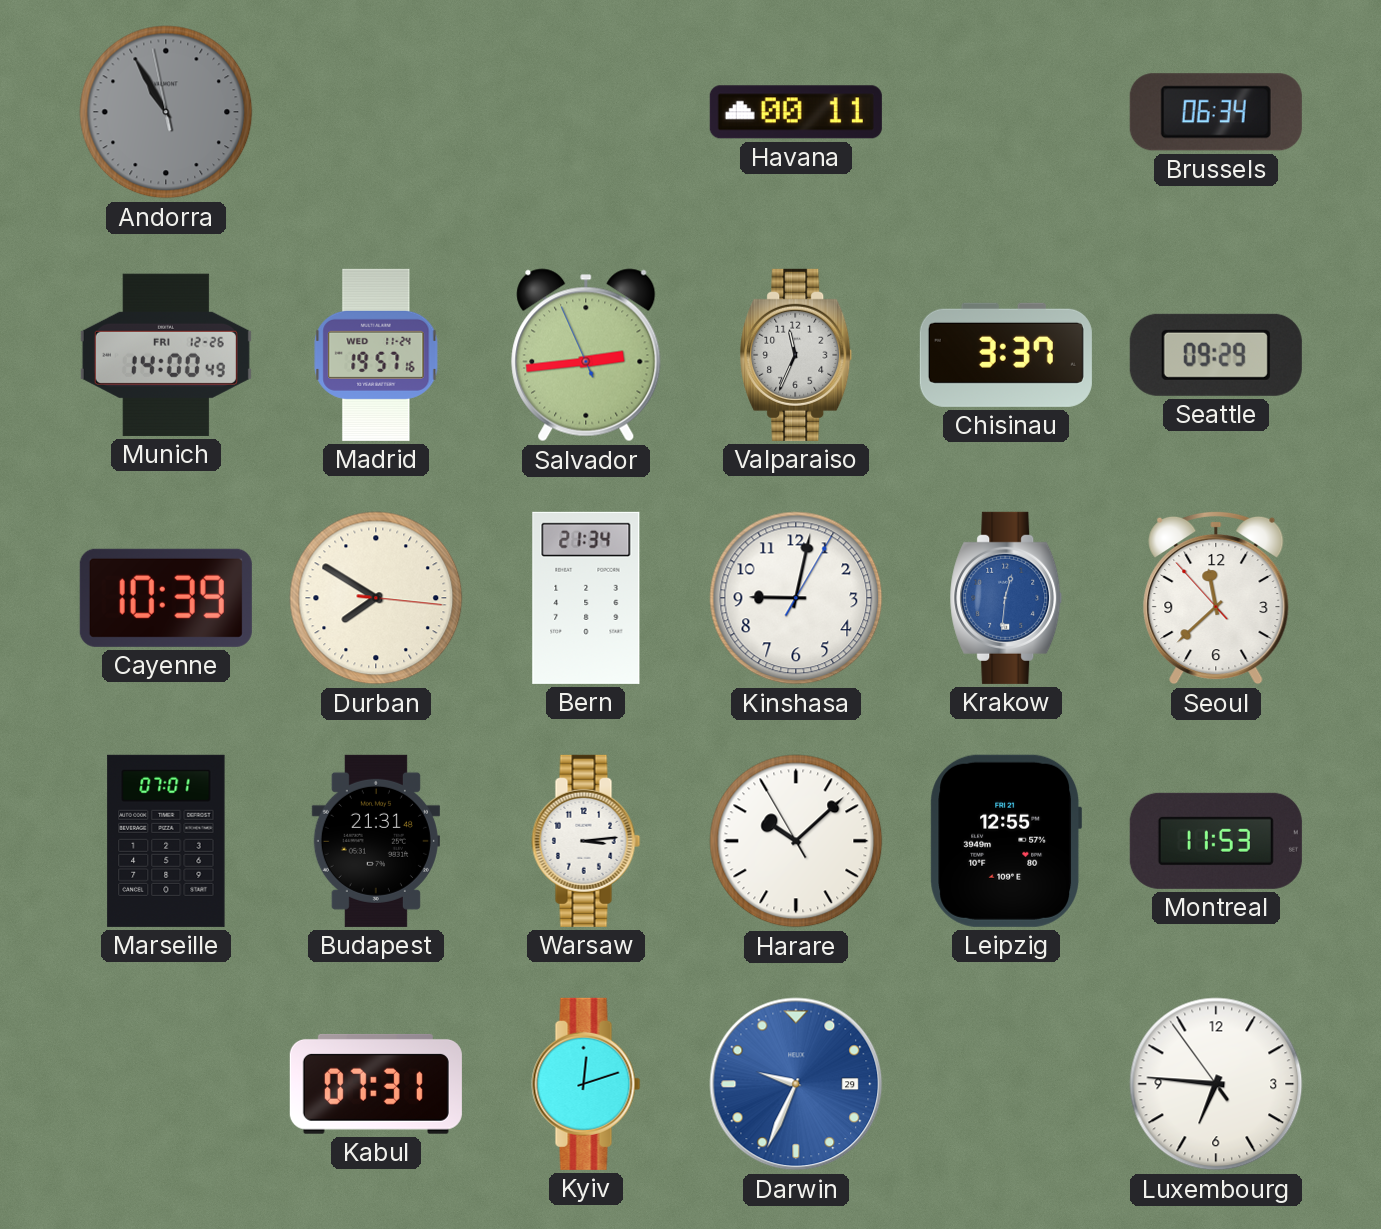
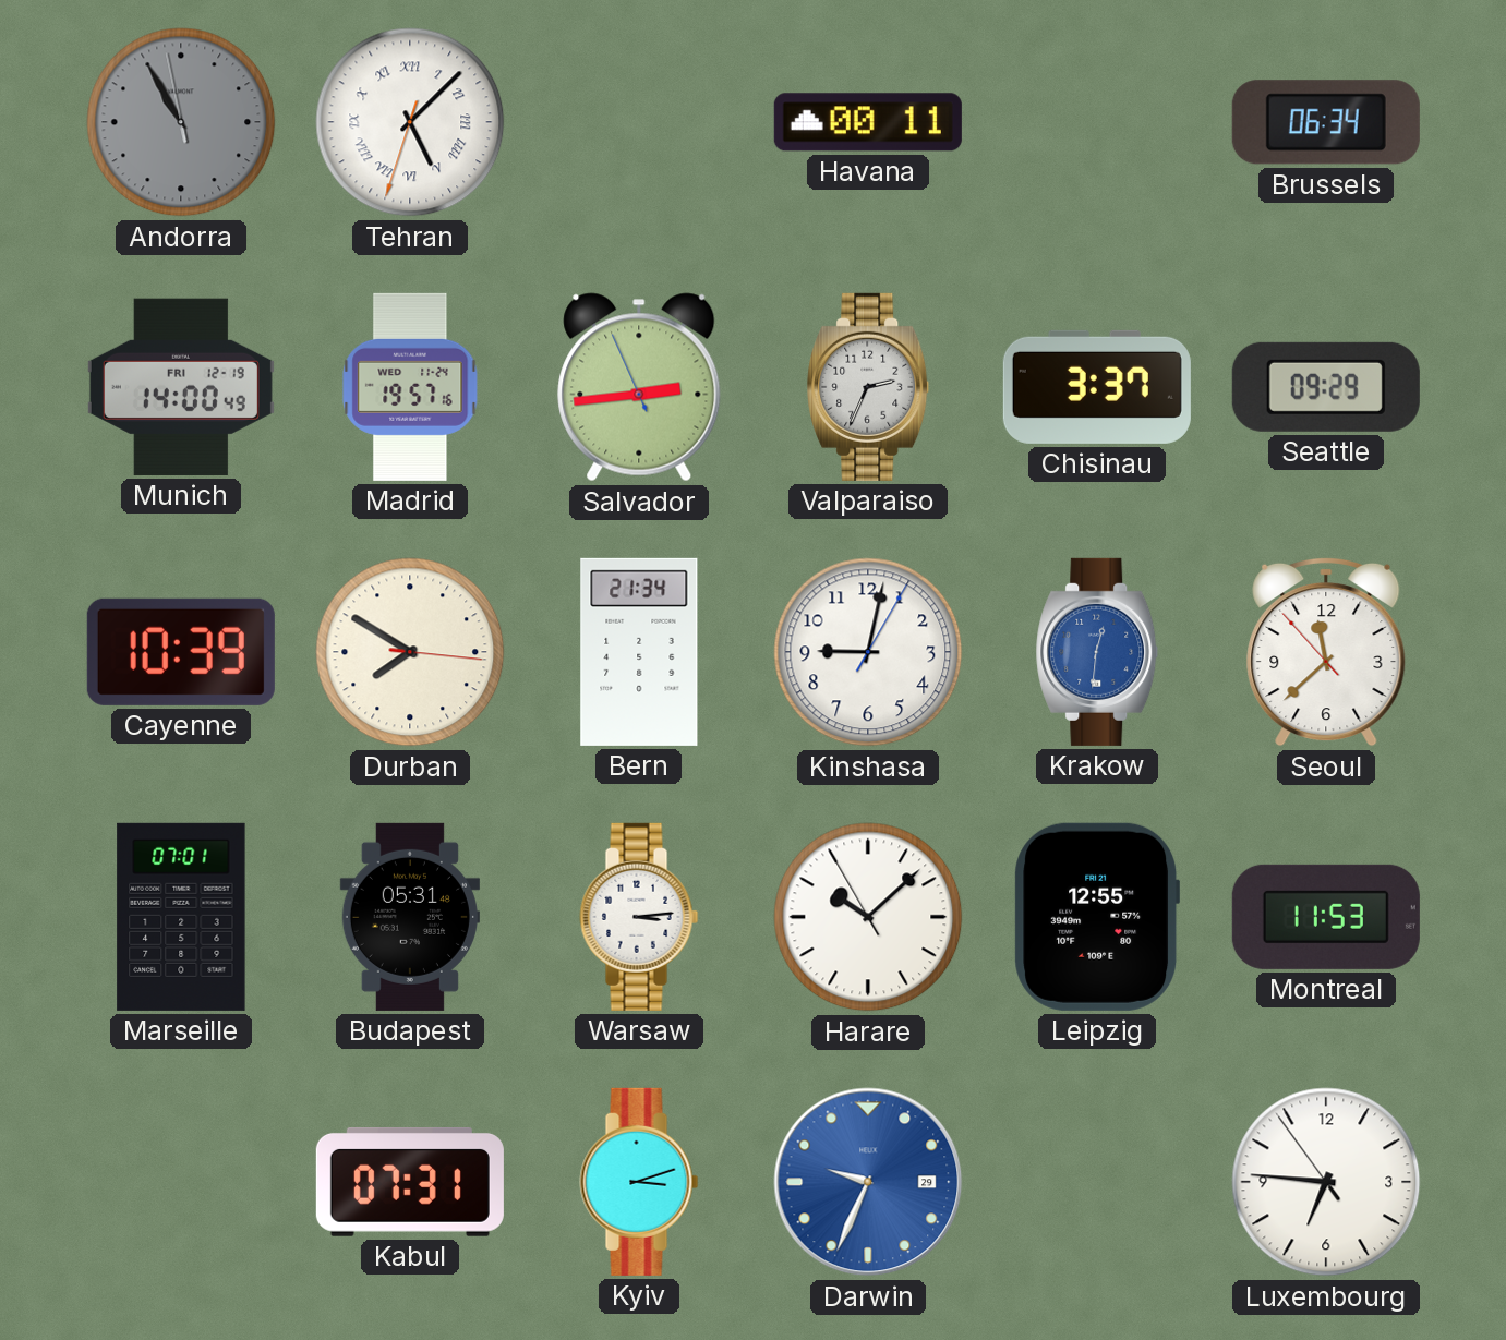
Tehran: none -> 5:07 (410, 122)
Munich date: FRI 12-26 -> FRI 12-19 (181, 387)
Valparaiso: 11:34 -> 2:34 (868, 387)
Budapest: 21:31 -> 05:31 (410, 917)
Kyiv: 12:12 -> 3:12 (639, 1182)
